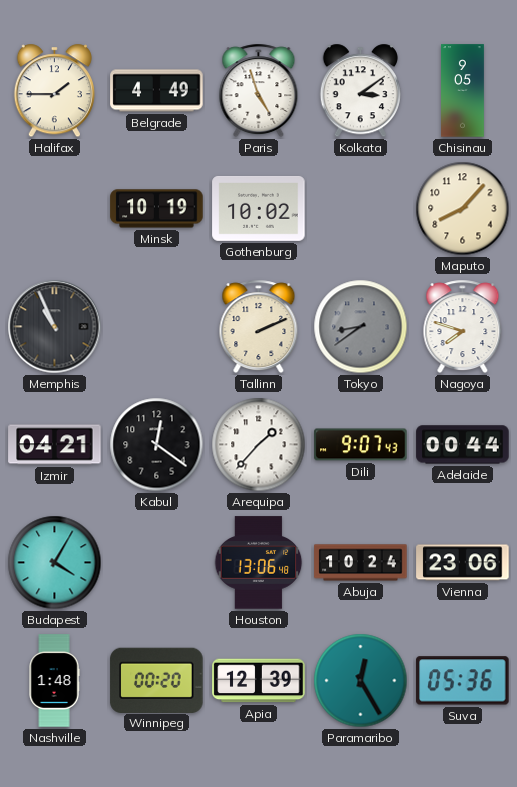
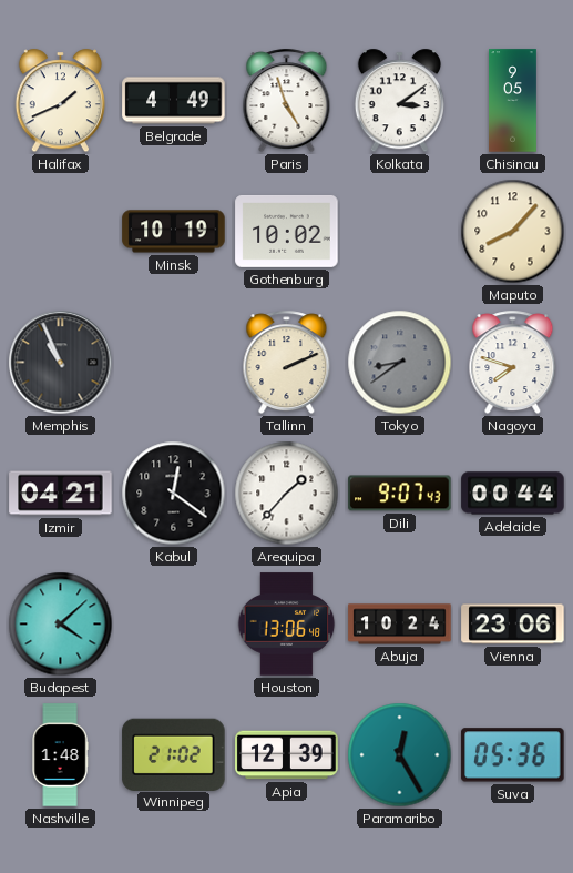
Halifax: 1:45 -> 1:41 (60, 101)
Budapest: 4:05 -> 4:08 (61, 625)
Winnipeg: 00:20 -> 21:02 (174, 754)
